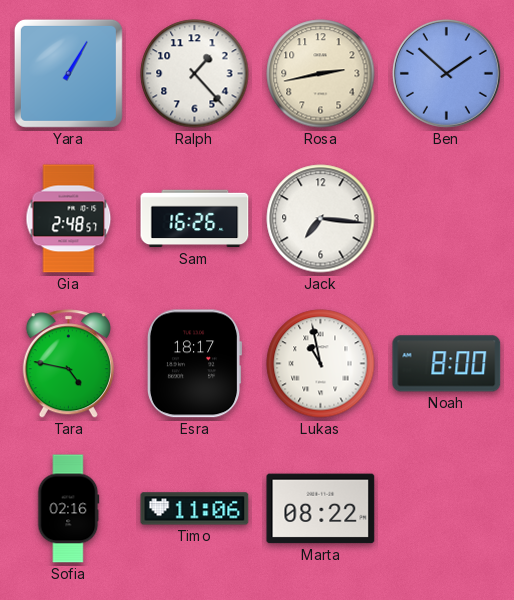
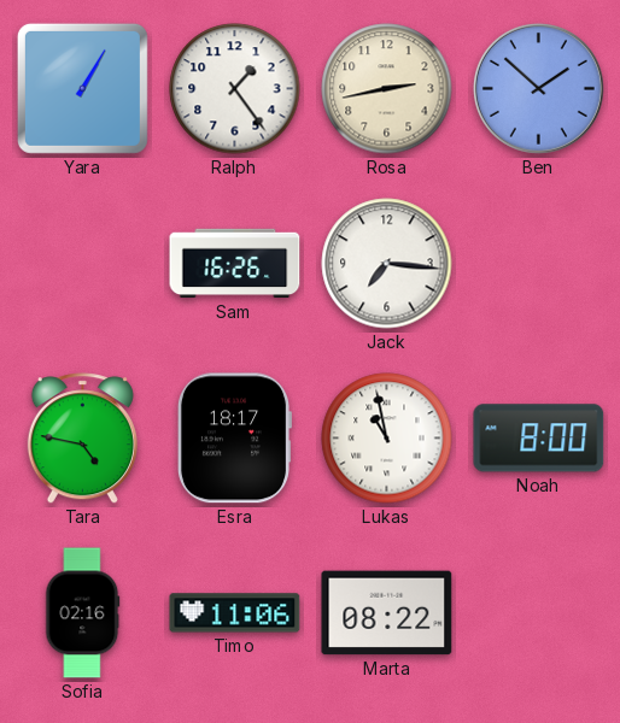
Ralph: 1:23 -> 1:24 (235, 89)
Gia: 2:48 -> none (69, 219)
